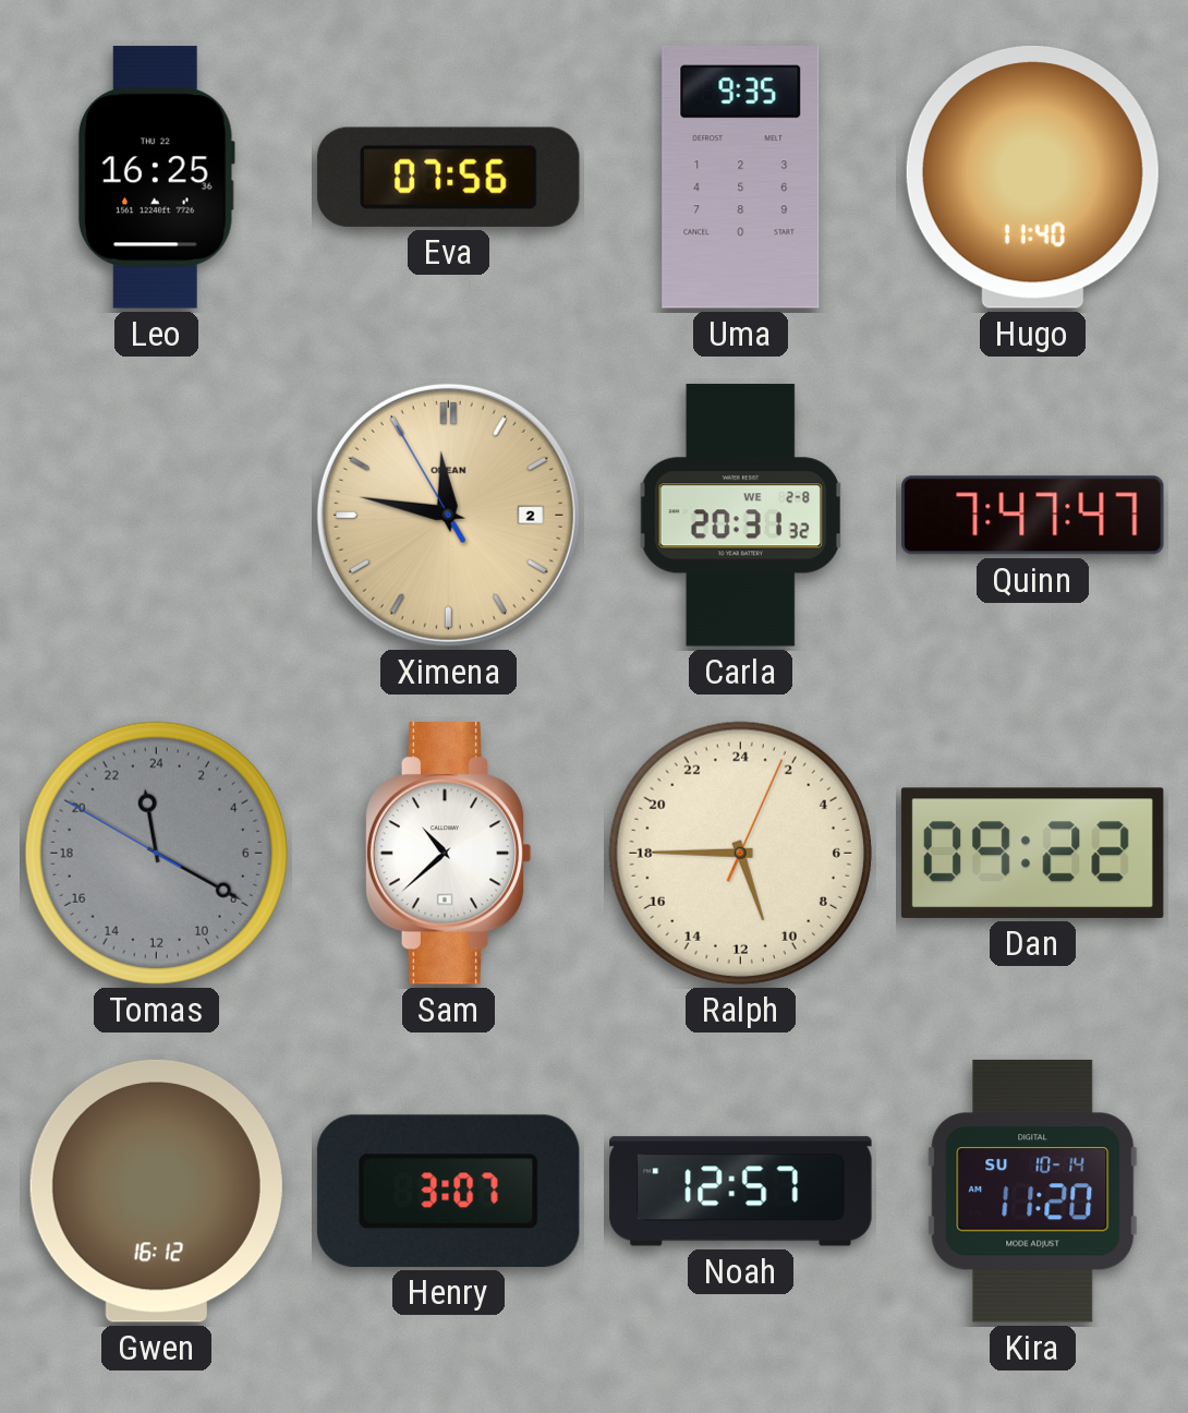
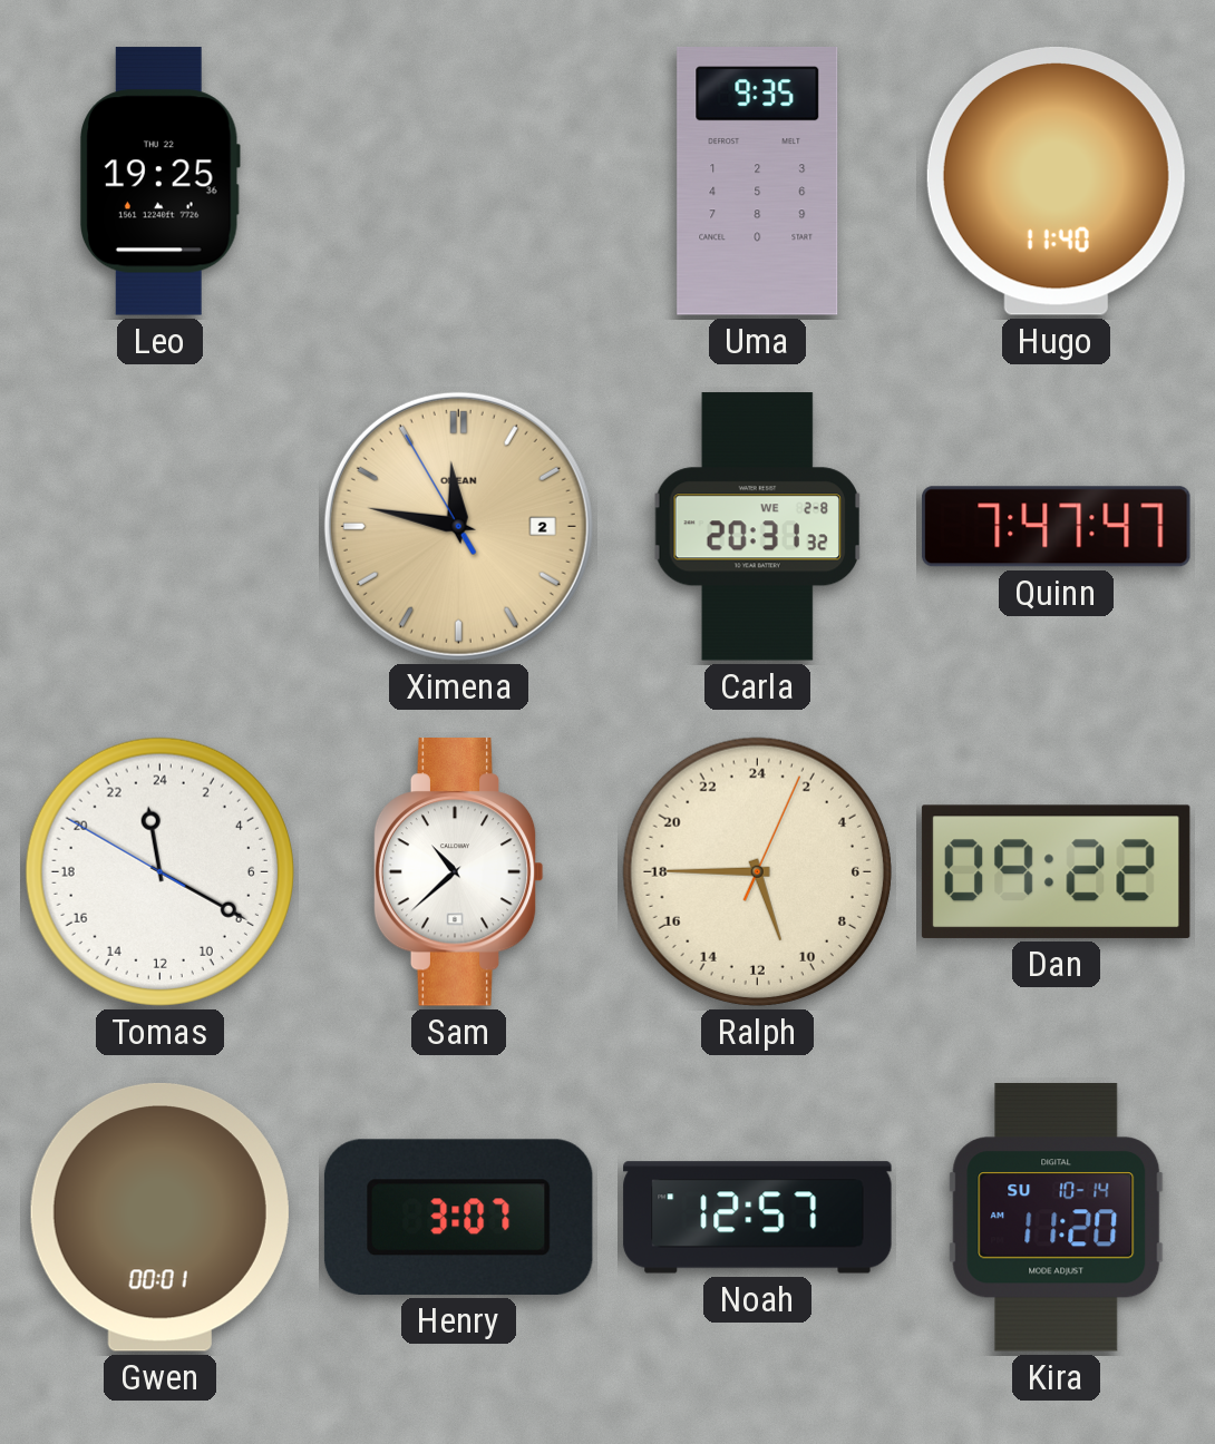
Leo: 16:25 -> 19:25 (161, 182)
Eva: 07:56 -> none (448, 177)
Tomas dial: grey -> white (159, 871)
Gwen: 16:12 -> 00:01 (159, 1217)
